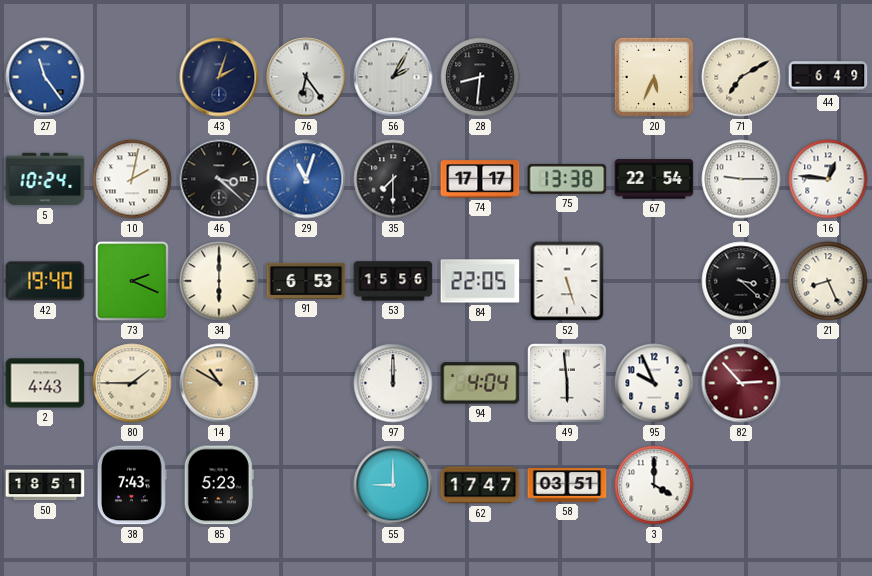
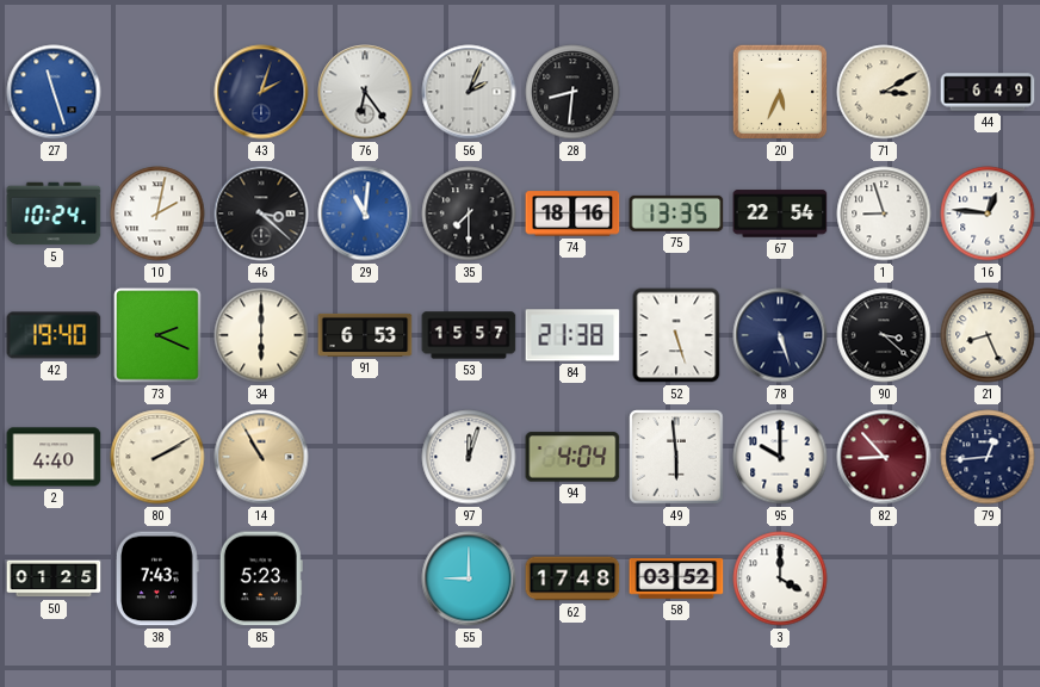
27: 11:24 -> 11:27 (54, 92)
56: 2:05 -> 2:04 (469, 92)
71: 7:10 -> 3:10 (884, 92)
29: 11:03 -> 11:01 (365, 213)
74: 17:17 -> 18:16 (572, 213)
75: 13:38 -> 13:35 (676, 213)
1: 9:15 -> 8:57 (884, 213)
53: 15:56 -> 15:57 (469, 335)
84: 22:05 -> 21:38 (572, 335)
78: none -> 5:27 (780, 335)
2: 4:43 -> 4:40 (54, 457)
80: 1:45 -> 2:10 (157, 457)
14: 10:50 -> 10:55 (261, 457)
97: 12:00 -> 12:03 (469, 457)
95: 9:56 -> 10:00 (780, 457)
82: 2:53 -> 8:53 (884, 457)
79: none -> 12:44 (988, 457)
50: 18:51 -> 01:25 (54, 578)
62: 17:47 -> 17:48 (572, 578)
58: 03:51 -> 03:52 (676, 578)
